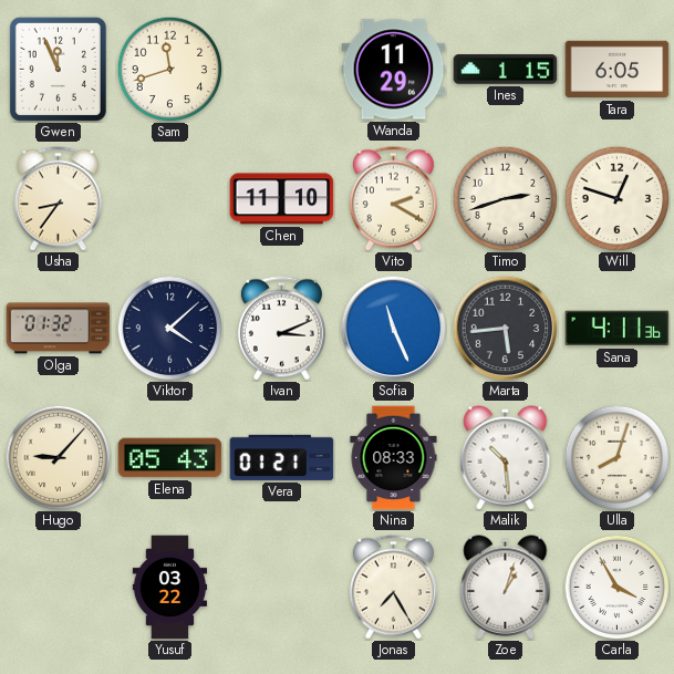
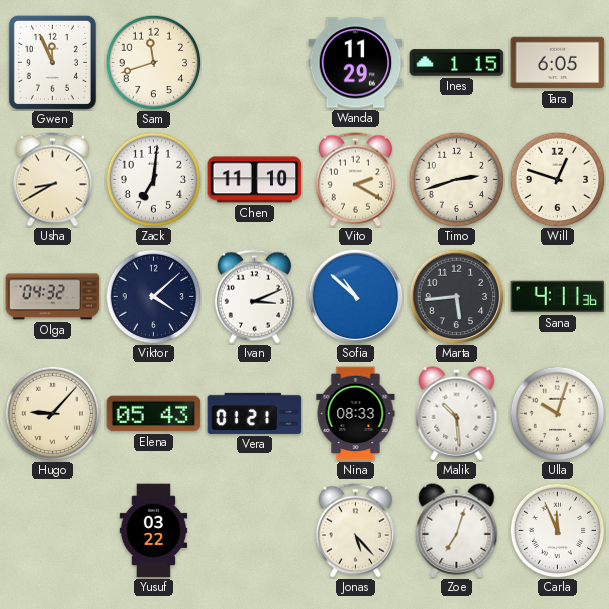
Usha: 8:36 -> 8:40 (52, 180)
Zack: none -> 7:01 (153, 179)
Olga: 01:32 -> 04:32 (53, 297)
Sofia: 11:26 -> 10:52 (355, 296)
Ulla: 8:03 -> 10:03 (557, 413)
Jonas: 7:25 -> 5:23 (355, 531)
Zoe: 1:03 -> 7:03 (457, 531)
Carla: 3:55 -> 11:56 (557, 530)
